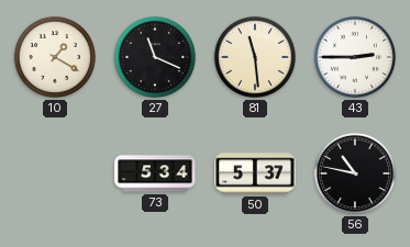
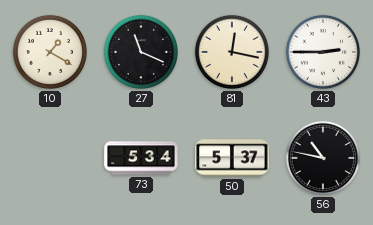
81: 11:29 -> 12:17 (232, 52)
